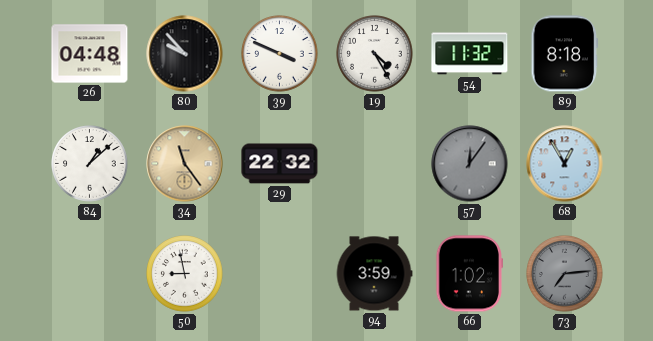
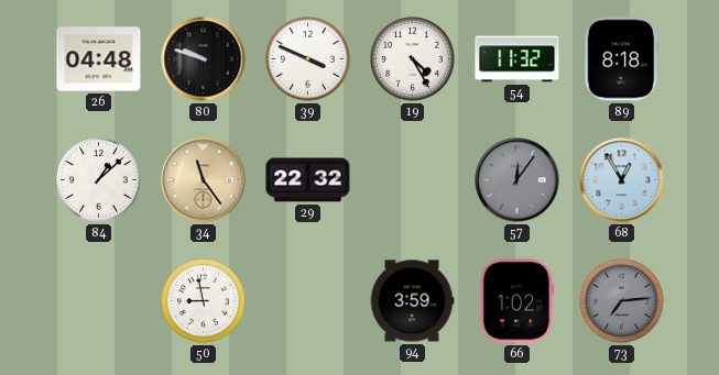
80: 9:53 -> 9:48 (204, 59)
